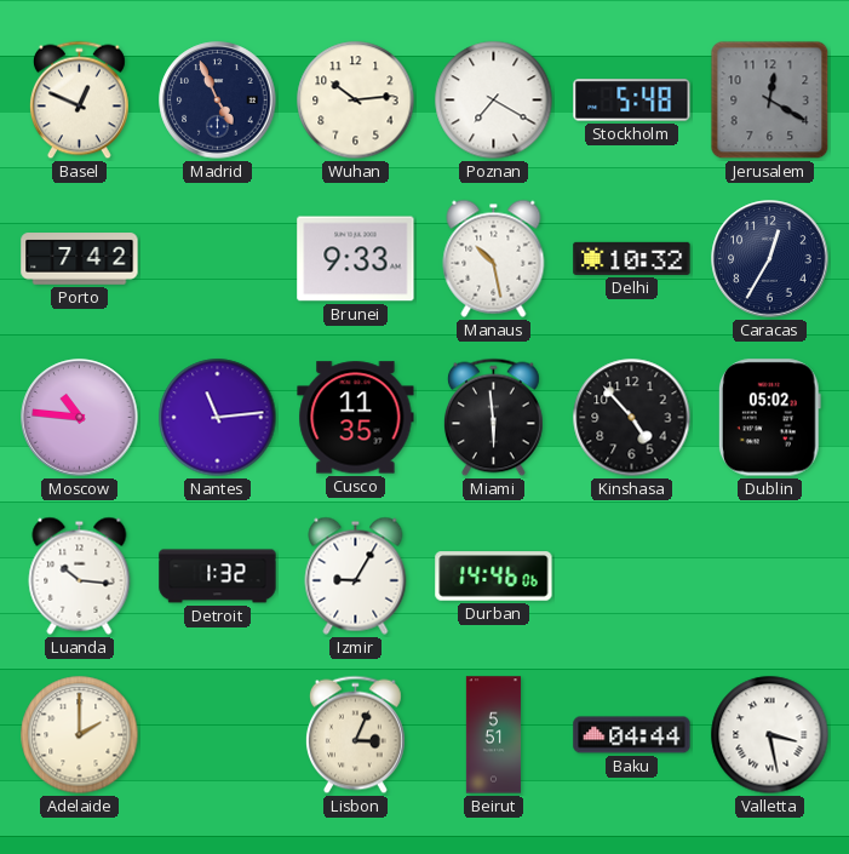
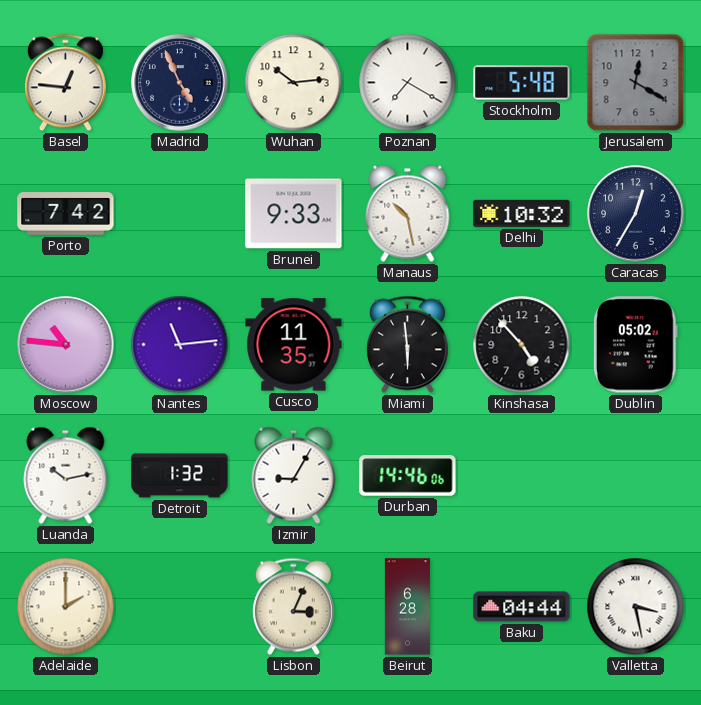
Basel: 12:49 -> 12:46 (65, 83)
Luanda: 10:16 -> 10:13 (66, 475)
Beirut: 5:51 -> 6:28 (407, 607)
